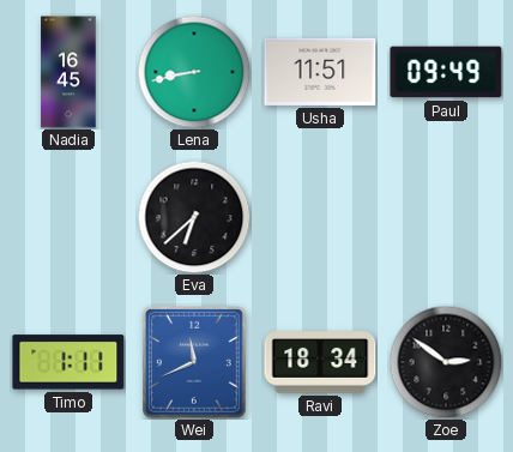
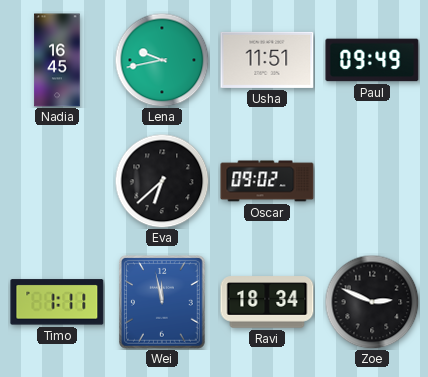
Lena: 8:43 -> 9:43 (162, 60)
Oscar: none -> 09:02 (267, 181)
Wei: 11:41 -> 11:58 (163, 302)
Zoe: 2:51 -> 2:49 (372, 302)
